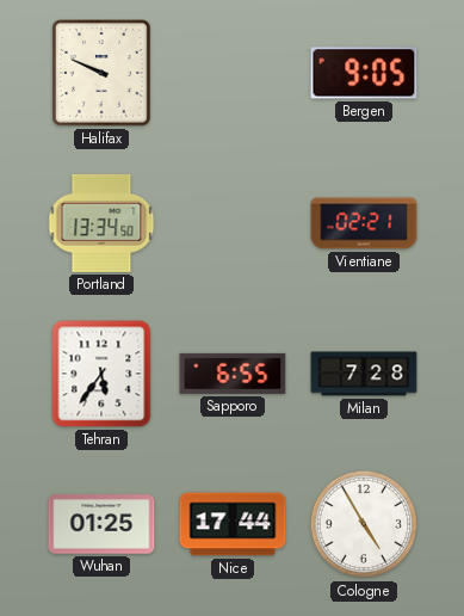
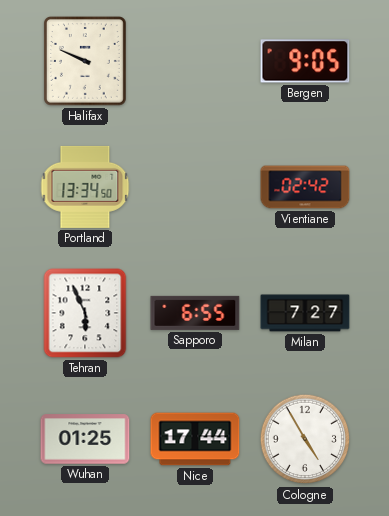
Vientiane: 02:21 -> 02:42 (305, 187)
Tehran: 5:36 -> 5:56 (85, 313)
Milan: 7:28 -> 7:27 (305, 313)
